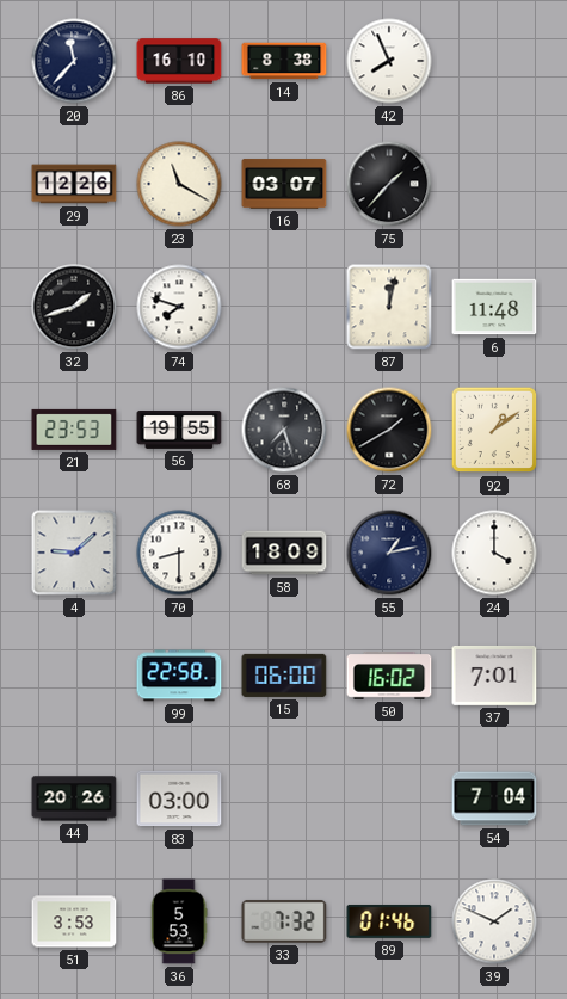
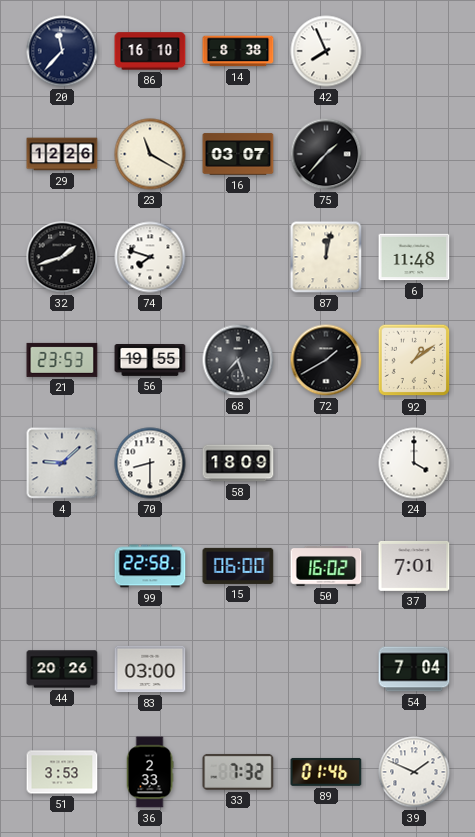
55: 1:13 -> none (389, 553)
36: 5:53 -> 2:33 (150, 772)
